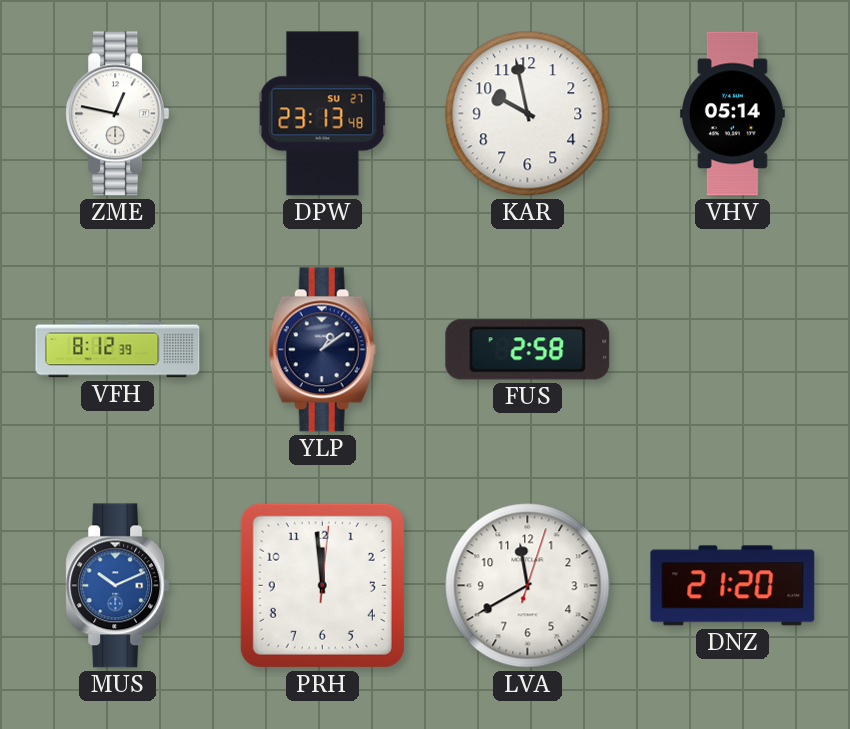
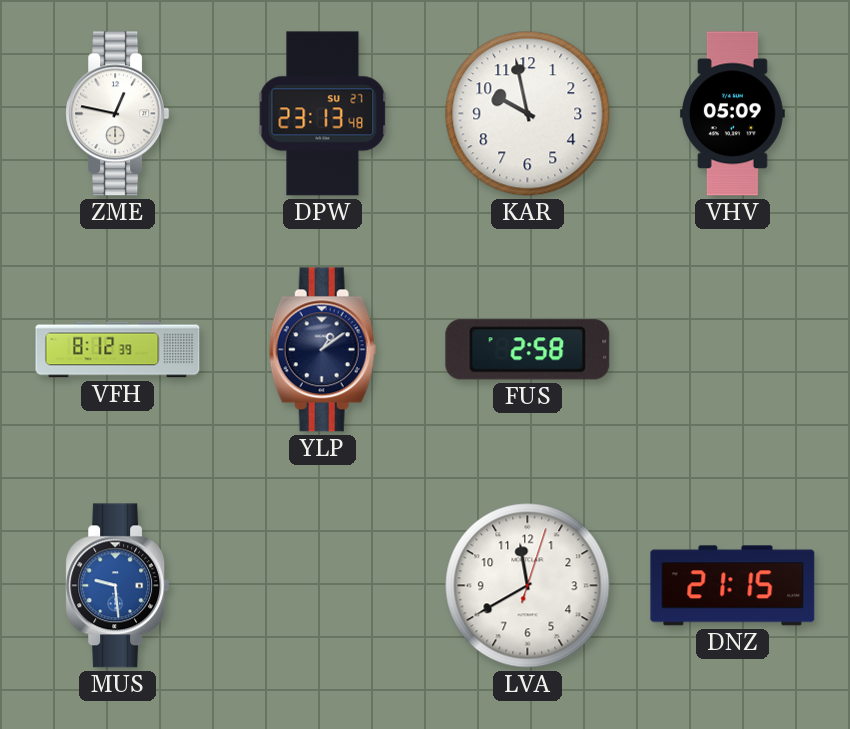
VHV: 05:14 -> 05:09 (732, 114)
MUS: 10:11 -> 9:29 (118, 586)
PRH: 11:59 -> none (322, 585)
DNZ: 21:20 -> 21:15 (733, 586)
